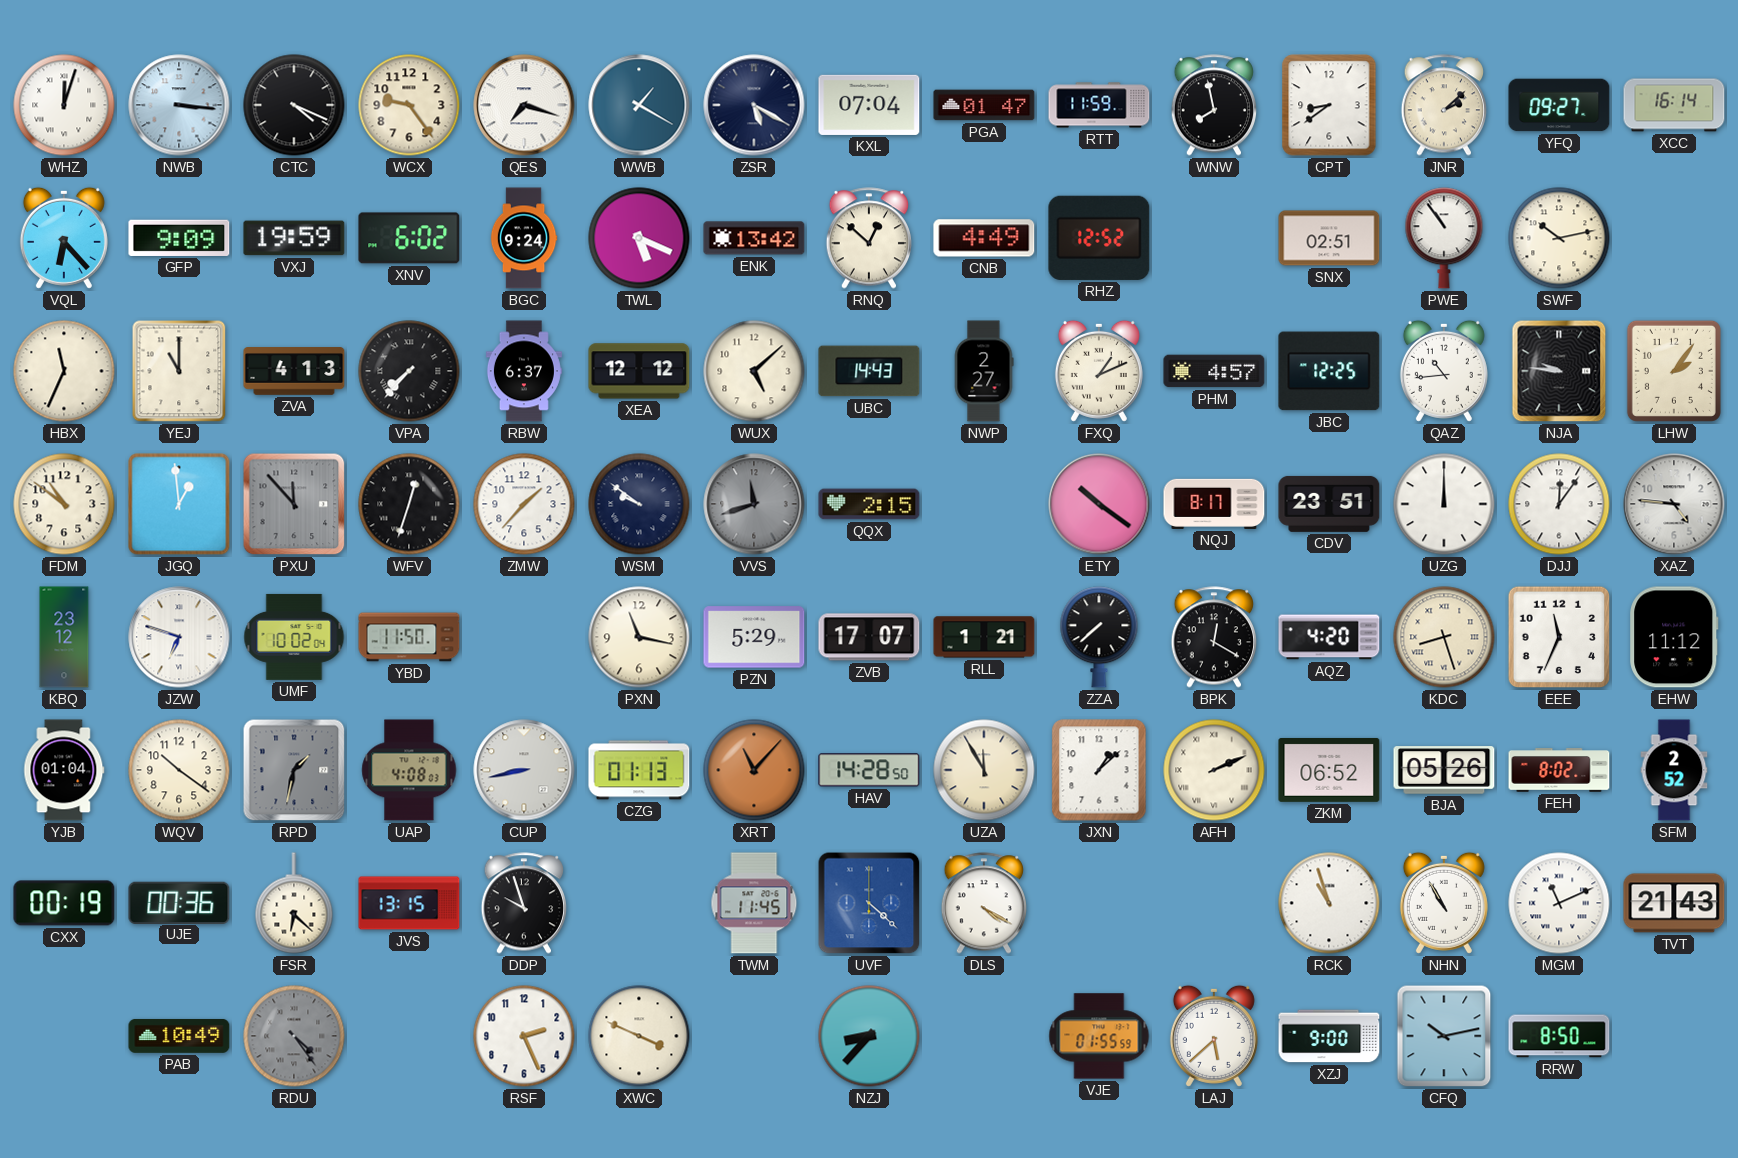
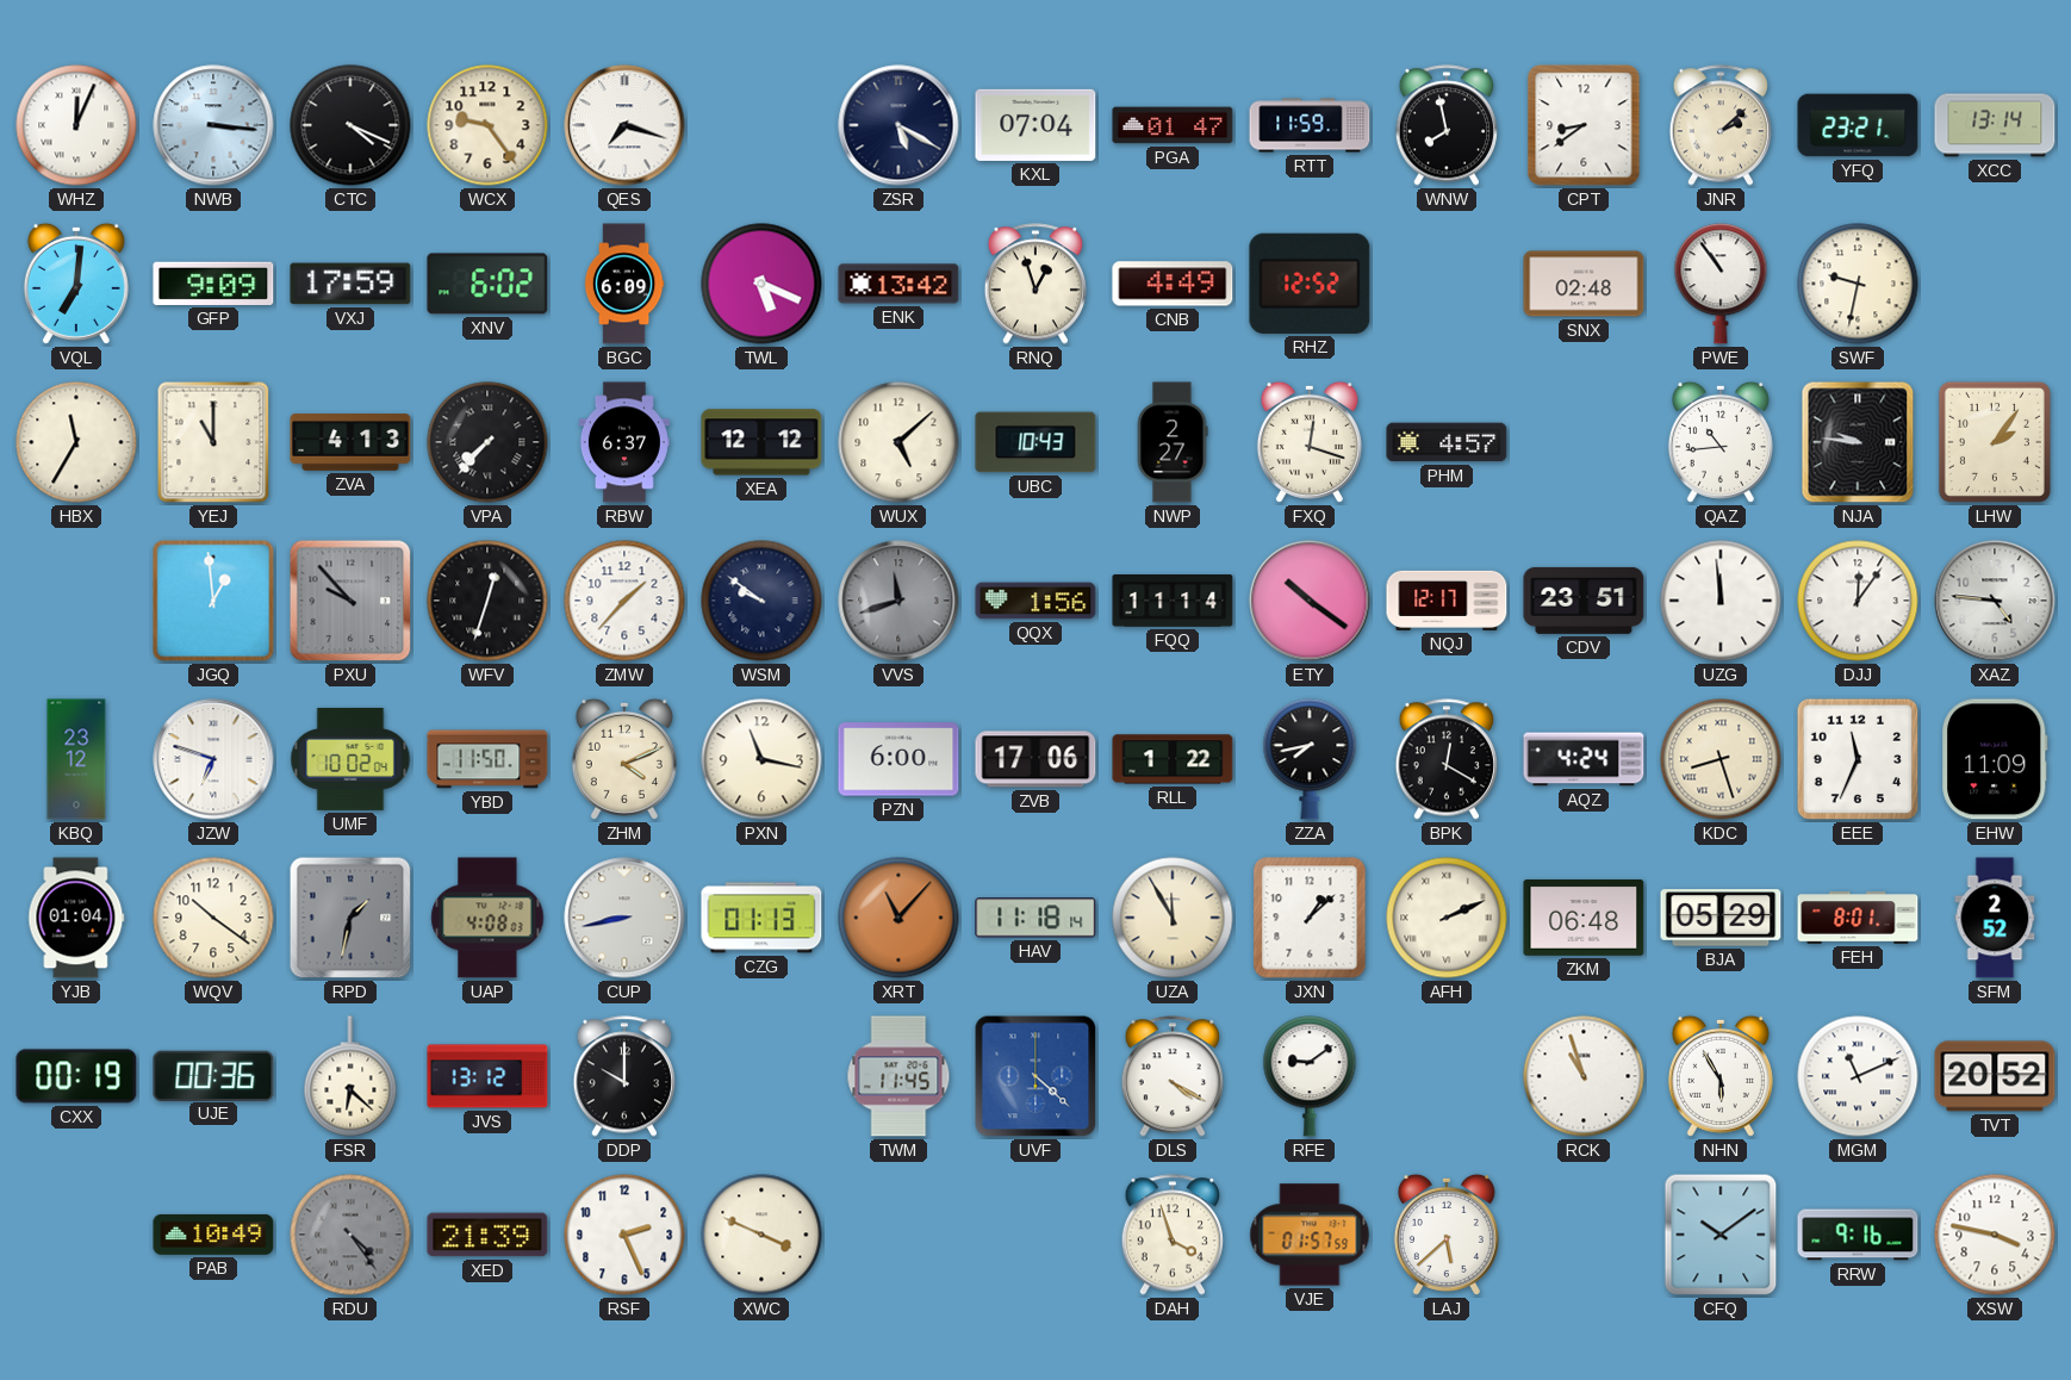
WHZ: 12:03 -> 12:04 (76, 125)
WWB: 1:20 -> none (639, 105)
YFQ: 09:27 -> 23:21 (1858, 125)
XCC: 16:14 -> 13:14 (1995, 125)
VQL: 6:23 -> 7:01 (76, 284)
VXJ: 19:59 -> 17:59 (350, 284)
BGC: 9:24 -> 6:09 (624, 284)
RNQ: 12:52 -> 12:57 (1034, 284)
SNX: 02:51 -> 02:48 (1584, 284)
SWF: 10:13 -> 9:32 (1858, 284)
HBX: 11:34 -> 11:35 (76, 442)
UBC: 14:43 -> 10:43 (1035, 442)
FXQ: 1:11 -> 12:18 (1310, 442)
JBC: 12:25 -> none (1329, 371)
FDM: 10:51 -> none (64, 504)
PXU: 11:53 -> 9:53 (350, 601)
QQX: 2:15 -> 1:56 (1035, 601)
FQQ: none -> 11:14 (1173, 602)
NQJ: 8:17 -> 12:17 (1447, 601)
UZG: 12:00 -> 11:59 (1721, 601)
ZHM: none -> 4:11 (624, 759)
PZN: 5:29 -> 6:00 (898, 759)
ZVB: 17:07 -> 17:06 (1035, 759)
RLL: 1:21 -> 1:22 (1173, 759)
ZZA: 7:38 -> 7:43 (1310, 759)
AQZ: 4:20 -> 4:24 (1584, 759)
EHW: 11:12 -> 11:09 (1995, 759)
HAV: 14:28 -> 11:18 (1035, 918)
ZKM: 06:52 -> 06:48 (1584, 918)
BJA: 05:26 -> 05:29 (1721, 918)
FEH: 8:02 -> 8:01 (1858, 918)
JVS: 13:15 -> 13:12 (487, 1076)
DDP: 9:57 -> 10:00 (623, 1076)
RFE: none -> 9:09 (1310, 1076)
NHN: 10:55 -> 5:55 (1721, 1076)
TVT: 21:43 -> 20:52 (1995, 1076)
XED: none -> 21:39 (487, 1235)
NZJ: 8:37 -> none (869, 1036)
DAH: none -> 3:57 (1171, 1235)
VJE: 01:55 -> 01:57 (1310, 1235)
XZJ: 9:00 -> none (1329, 1036)
CFQ: 10:13 -> 10:09 (1721, 1235)
RRW: 8:50 -> 9:16 (1858, 1235)
XSW: none -> 3:47 (1995, 1235)
